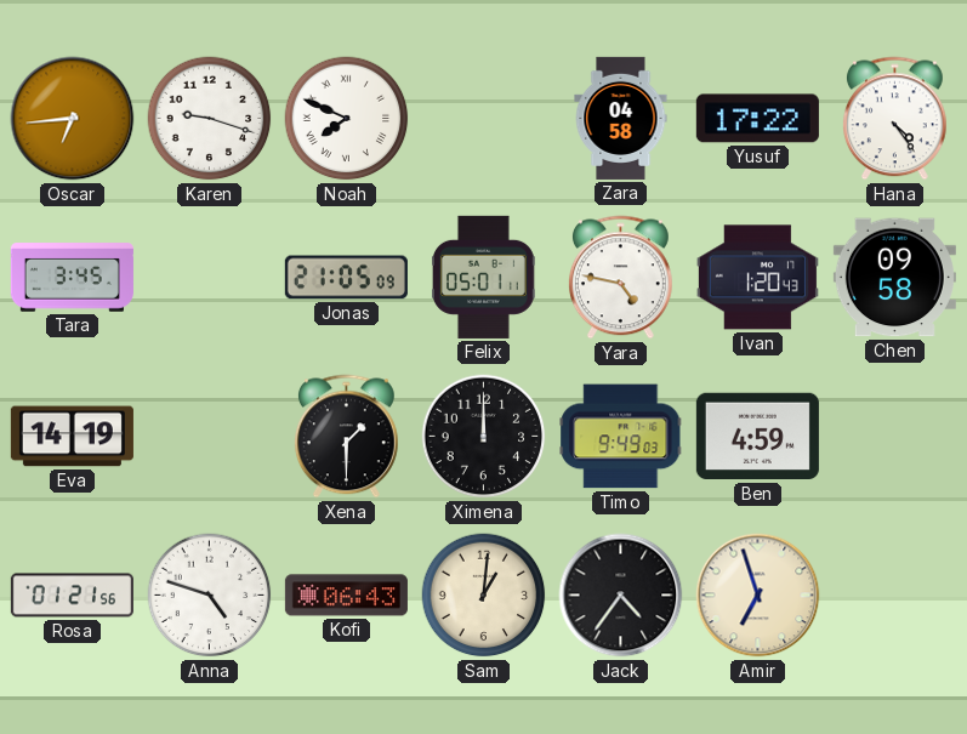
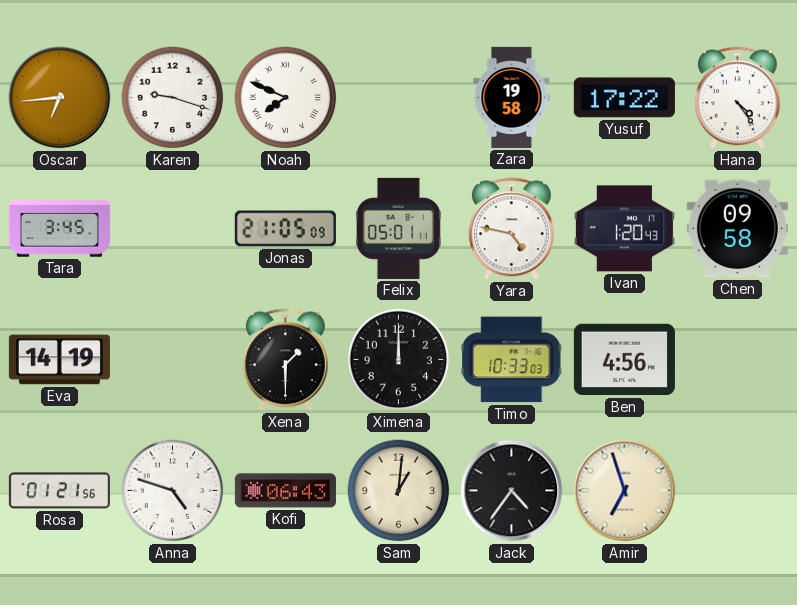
Zara: 04:58 -> 19:58 (512, 97)
Timo: 9:49 -> 10:33 (512, 360)
Ben: 4:59 -> 4:56 (624, 360)
